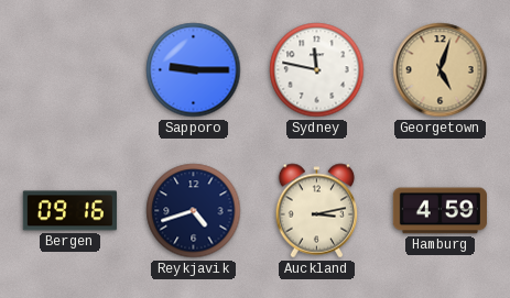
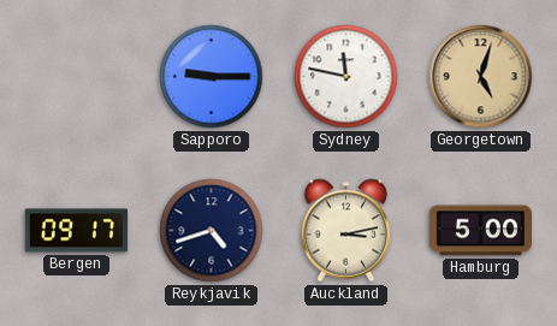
Bergen: 09:16 -> 09:17 (76, 231)
Hamburg: 4:59 -> 5:00 (480, 231)
